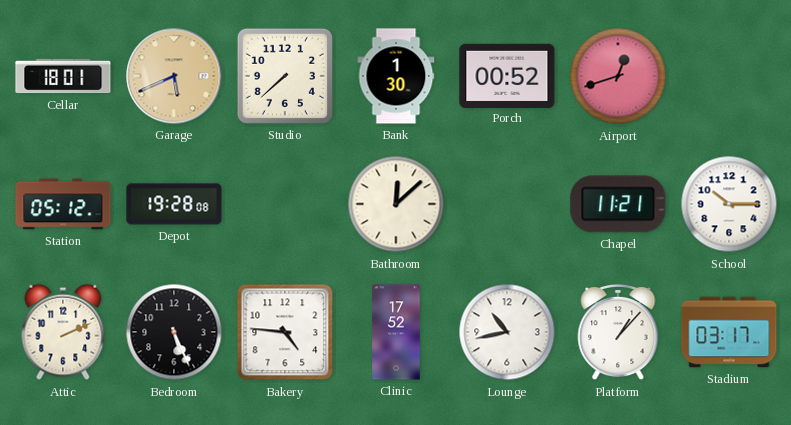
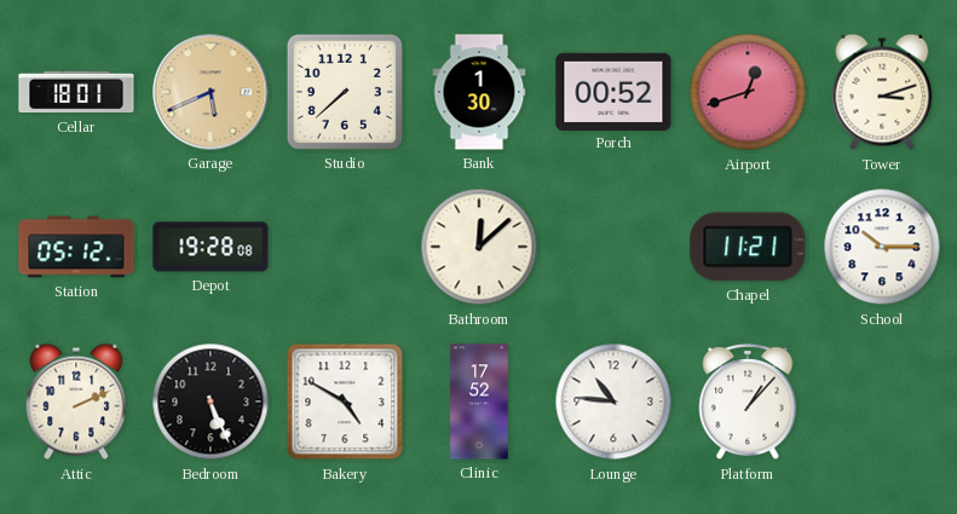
Tower: none -> 3:12 (882, 92)
Bakery: 4:46 -> 4:50 (345, 402)
Lounge: 10:43 -> 10:46 (613, 402)
Stadium: 03:17 -> none (729, 332)
